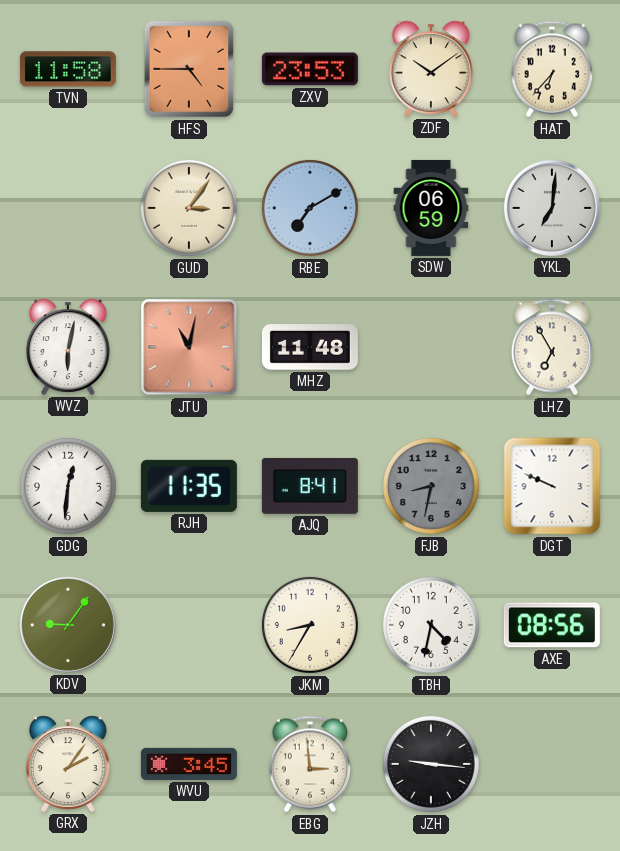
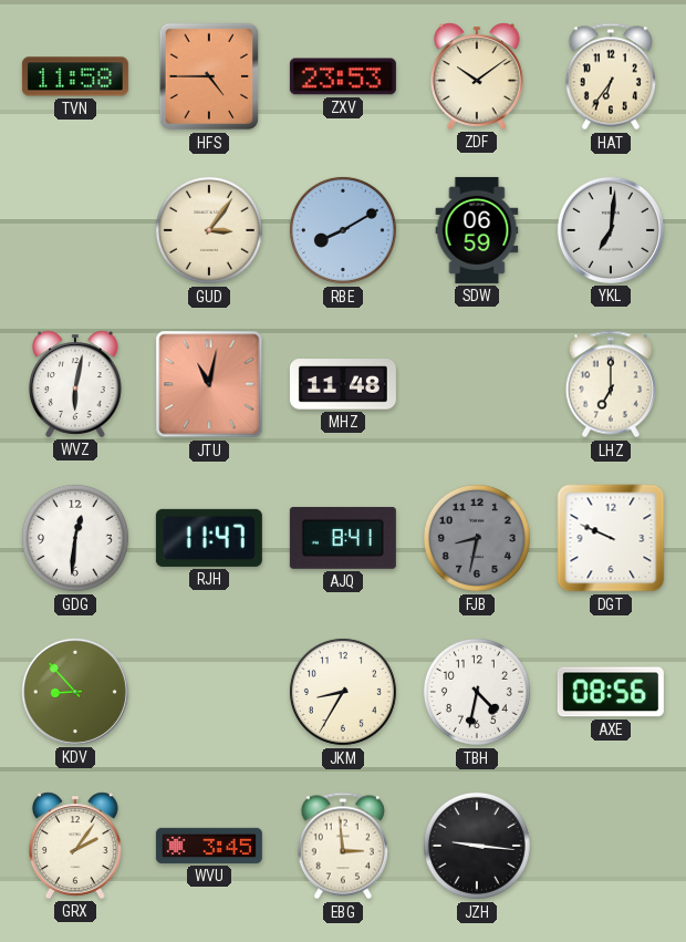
HAT: 6:37 -> 6:36 (611, 76)
RBE: 7:10 -> 8:10 (343, 230)
LHZ: 6:55 -> 7:00 (611, 384)
RJH: 11:35 -> 11:47 (209, 538)
KDV: 9:06 -> 8:53 (75, 692)
